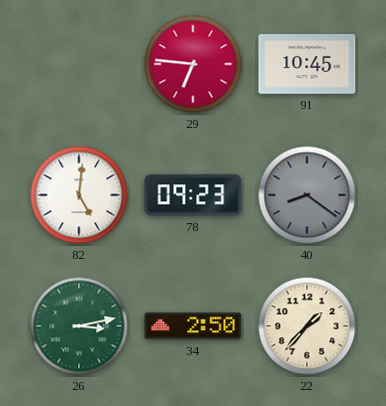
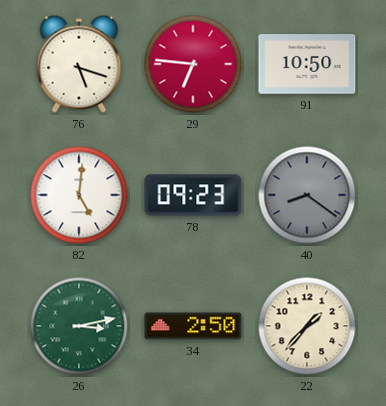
76: none -> 5:18 (79, 64)
91: 10:45 -> 10:50 (307, 64)
